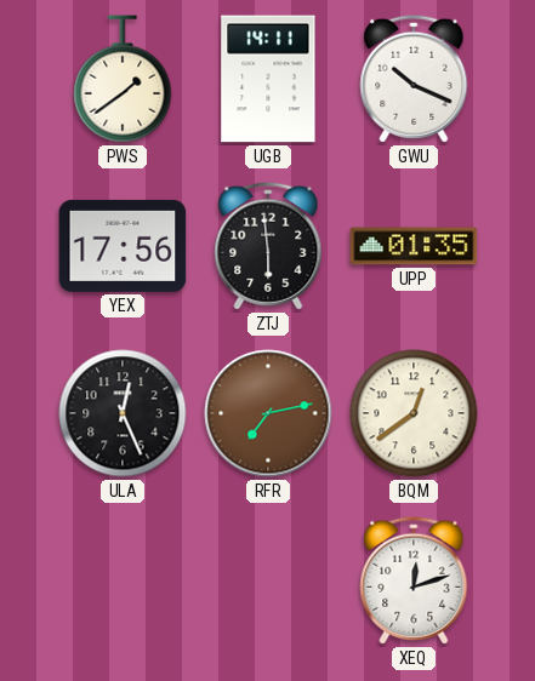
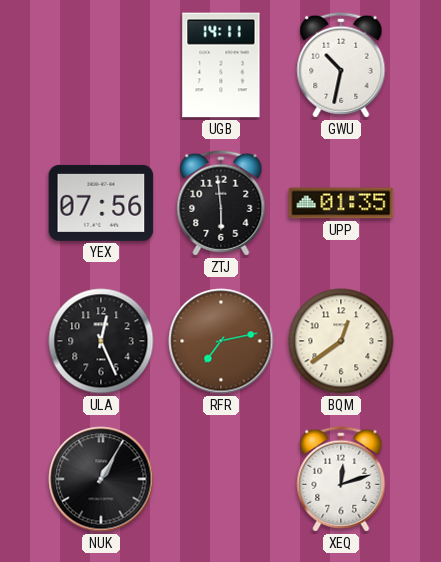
PWS: 1:39 -> none (123, 79)
GWU: 10:19 -> 10:32 (341, 65)
YEX: 17:56 -> 07:56 (101, 203)
NUK: none -> 1:05 (101, 479)
